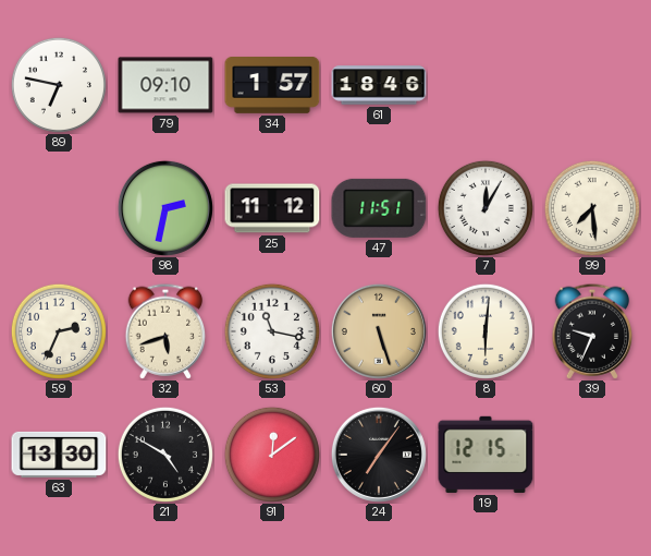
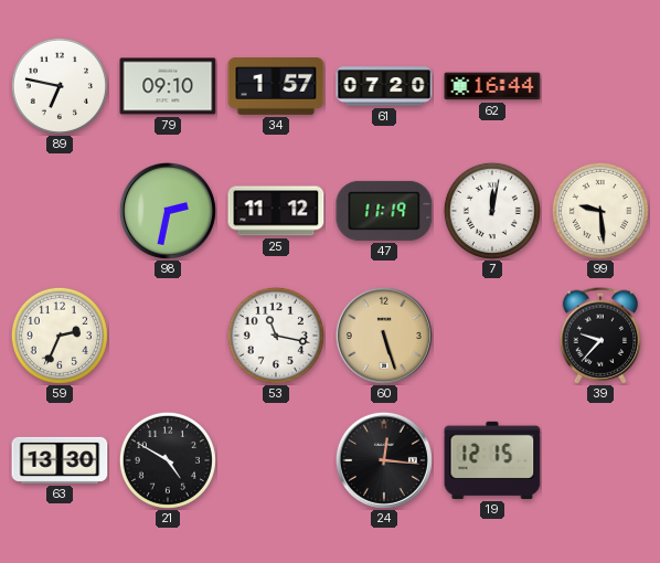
61: 18:46 -> 07:20 (384, 86)
62: none -> 16:44 (492, 86)
47: 11:51 -> 11:19 (384, 211)
7: 12:05 -> 12:02 (492, 211)
99: 7:29 -> 9:29 (600, 211)
32: 5:42 -> none (165, 331)
8: 6:01 -> none (486, 331)
39: 9:34 -> 9:37 (600, 336)
91: 12:09 -> none (272, 455)
24: 7:06 -> 12:16 (384, 460)
